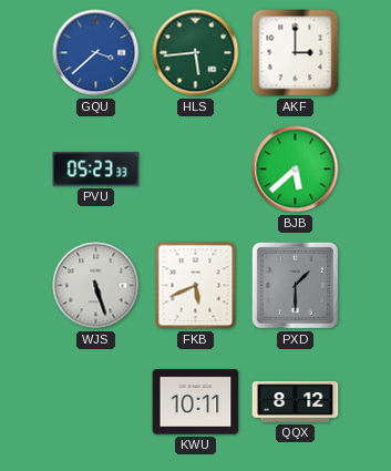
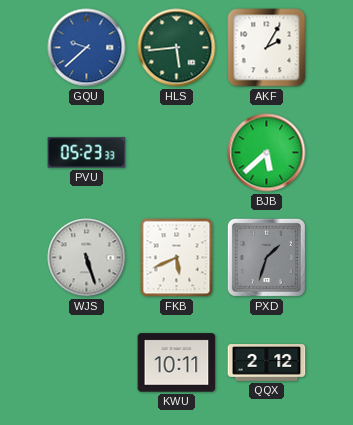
GQU: 3:38 -> 9:38 (87, 48)
AKF: 3:00 -> 2:05 (267, 48)
PXD: 1:30 -> 1:33 (266, 257)
QQX: 8:12 -> 2:12 (267, 363)
